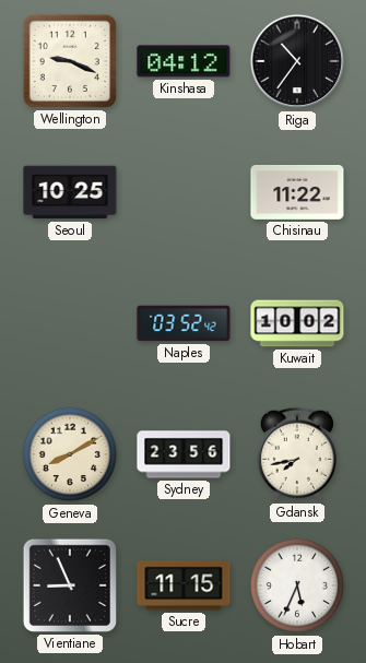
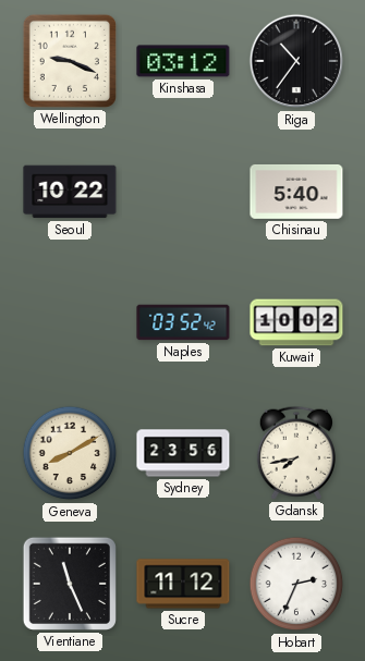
Kinshasa: 04:12 -> 03:12 (183, 61)
Seoul: 10:25 -> 10:22 (70, 192)
Chisinau: 11:22 -> 5:40 (296, 192)
Vientiane: 8:56 -> 11:26 (70, 584)
Sucre: 11:15 -> 11:12 (183, 584)
Hobart: 5:34 -> 2:34 (296, 584)
